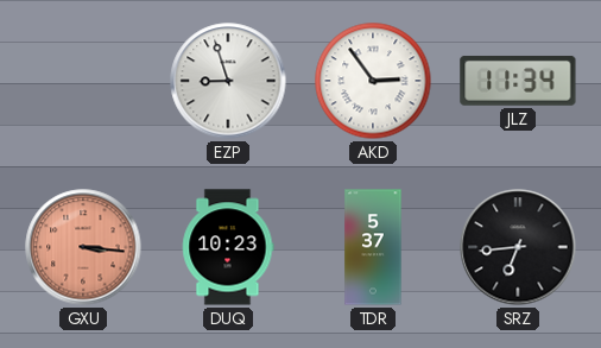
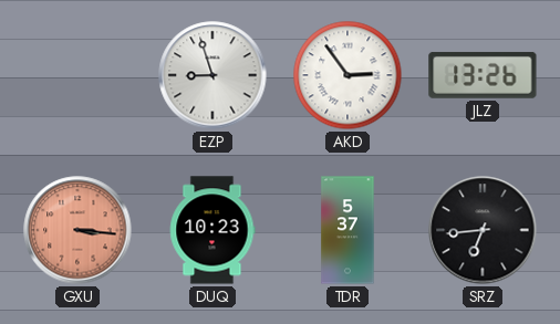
JLZ: 11:34 -> 13:26 (483, 75)
